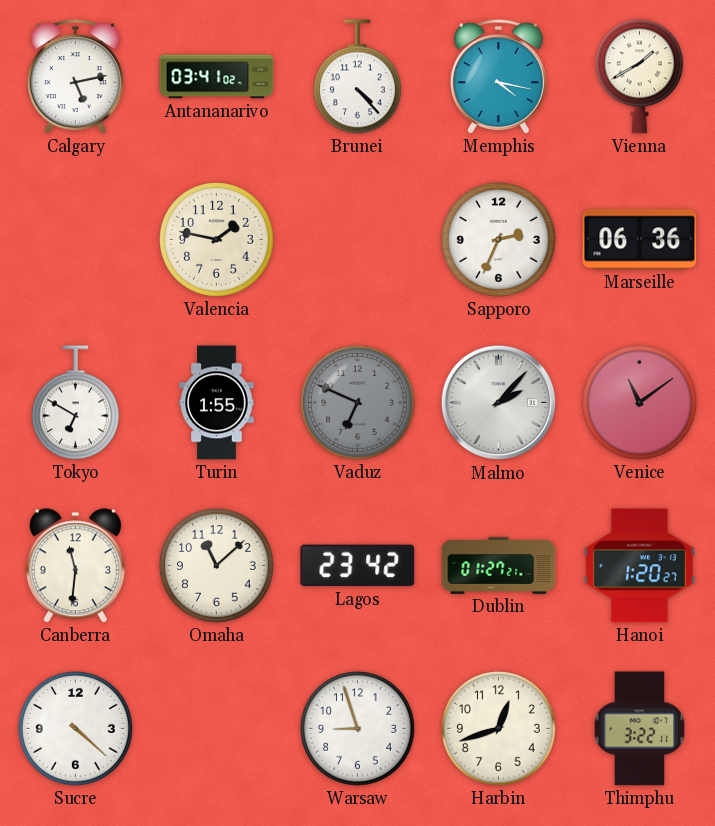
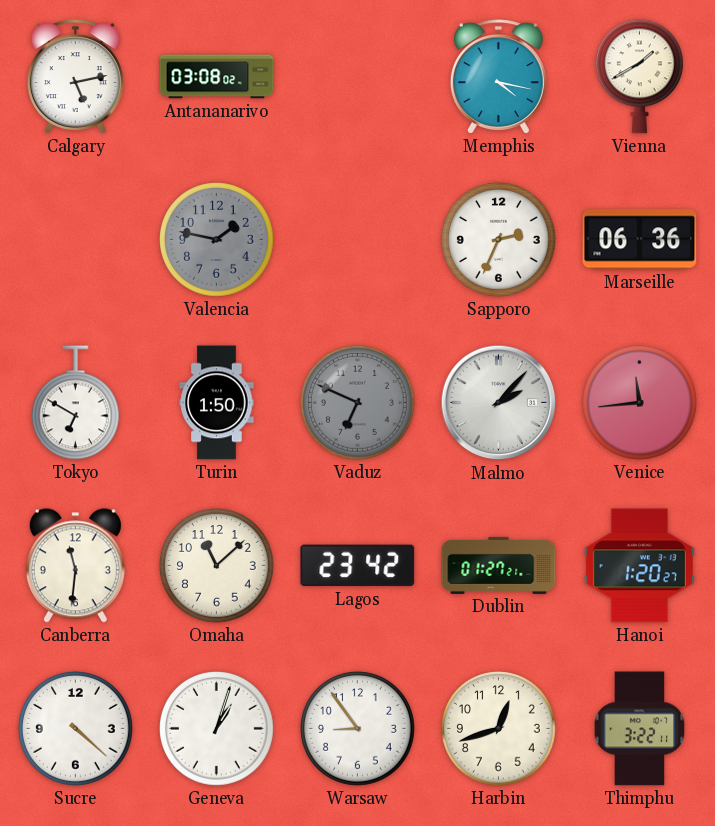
Antananarivo: 03:41 -> 03:08 (217, 77)
Brunei: 4:23 -> none (357, 77)
Valencia dial: cream -> grey (217, 240)
Turin: 1:55 -> 1:50 (217, 403)
Venice: 11:09 -> 11:44 (640, 403)
Geneva: none -> 1:03 (217, 729)
Warsaw: 8:57 -> 8:54 (358, 729)
